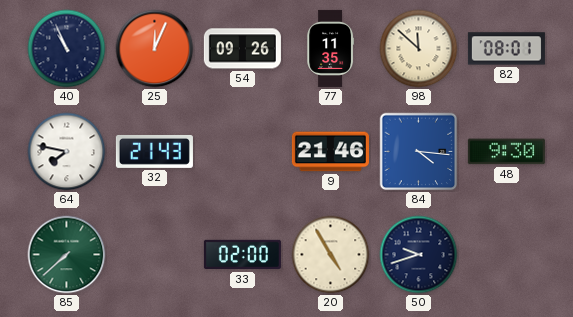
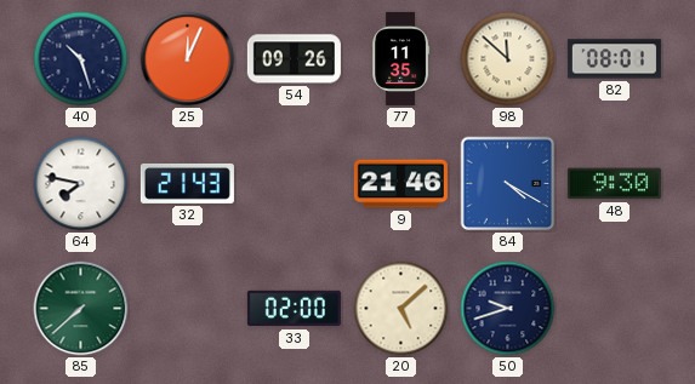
40: 10:56 -> 10:27 (81, 59)
84: 4:16 -> 4:20 (508, 184)
20: 4:55 -> 5:08 (401, 309)
